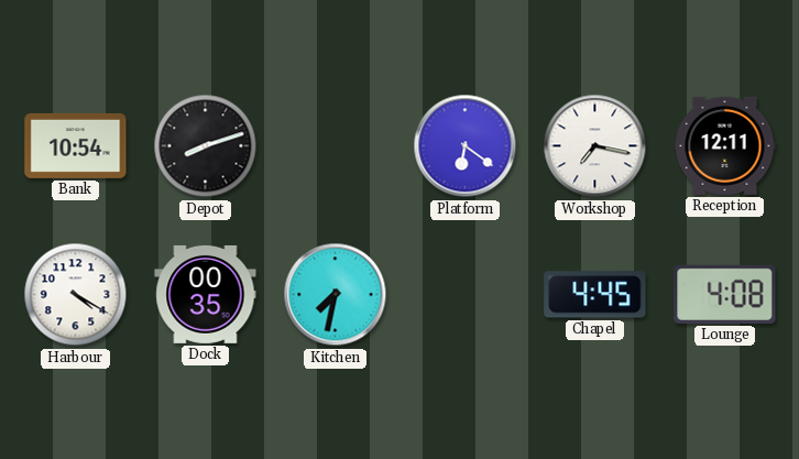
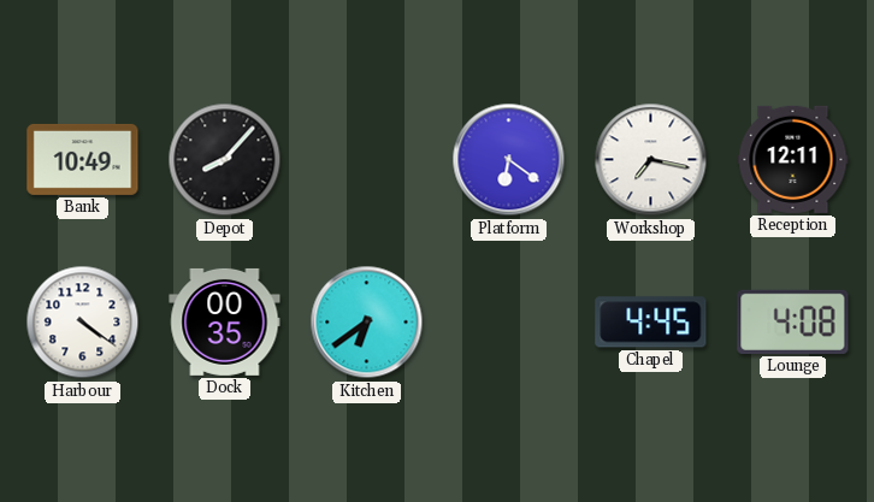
Bank: 10:54 -> 10:49 (83, 159)
Depot: 8:12 -> 8:07 (225, 160)
Harbour: 4:20 -> 4:21 (83, 323)
Kitchen: 7:32 -> 6:39 (367, 323)
